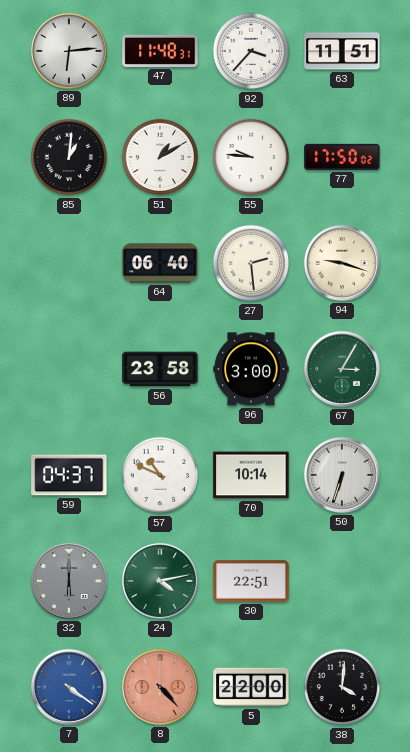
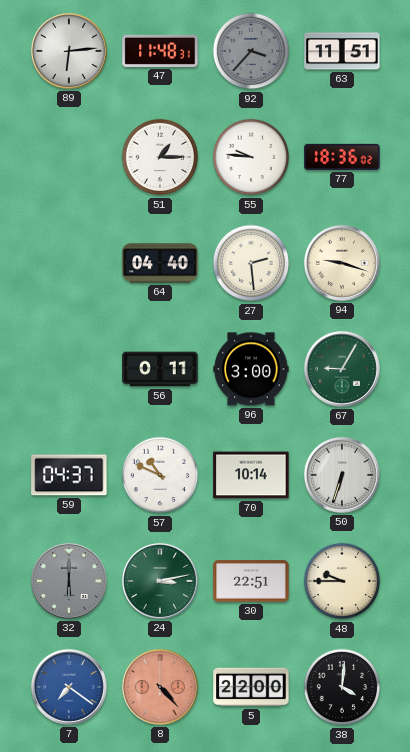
92 dial: white -> grey (251, 51)
85: 1:01 -> none (69, 157)
51: 1:10 -> 1:15 (160, 157)
77: 17:50 -> 18:36 (342, 157)
64: 06:40 -> 04:40 (160, 263)
56: 23:58 -> 0:11 (160, 369)
67: 3:05 -> 9:05 (342, 369)
24: 4:13 -> 3:13 (160, 581)
48: none -> 9:45 (342, 581)
7: 4:21 -> 7:21 (69, 687)
